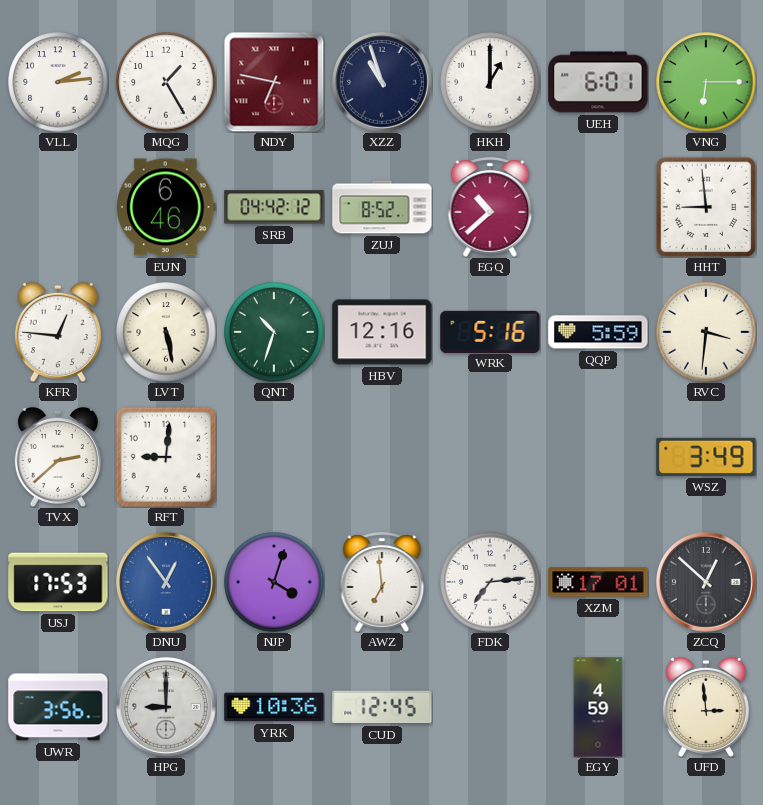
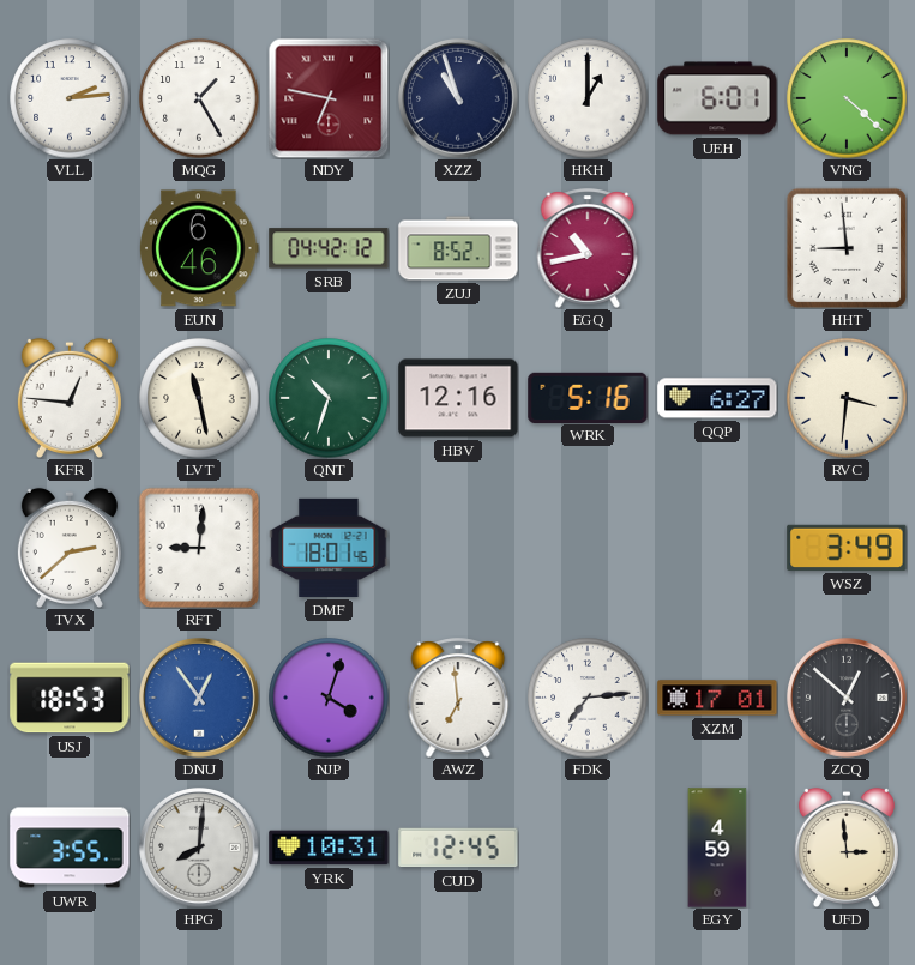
VNG: 6:15 -> 4:22 (847, 98)
EGQ: 10:38 -> 10:43 (588, 248)
LVT: 5:28 -> 11:28 (199, 398)
QQP: 5:59 -> 6:27 (717, 398)
DMF: none -> 18:01 (329, 548)
USJ: 17:53 -> 18:53 (70, 698)
UWR: 3:56 -> 3:55 (70, 848)
HPG: 9:00 -> 8:01 (200, 849)
YRK: 10:36 -> 10:31 (329, 848)
